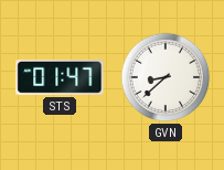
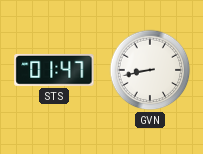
GVN: 8:38 -> 8:43 (150, 70)
